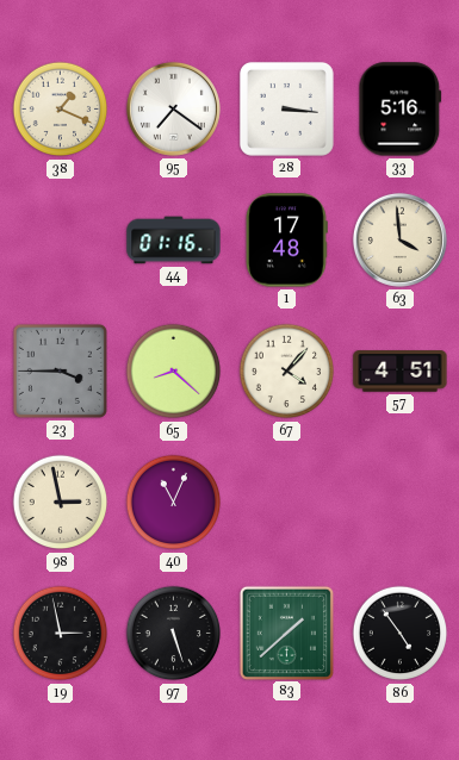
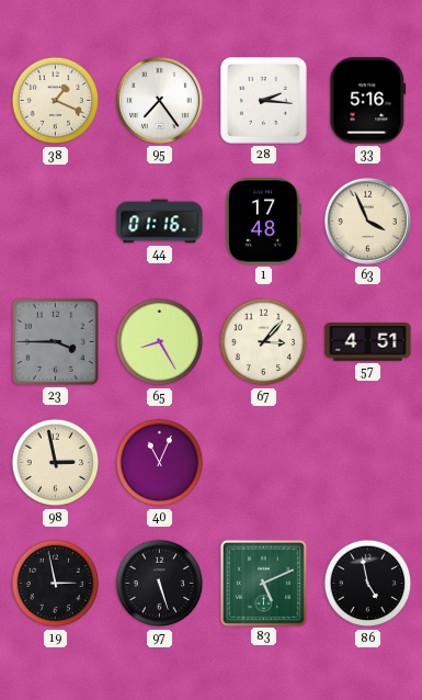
95: 7:21 -> 7:24 (159, 100)
28: 3:16 -> 2:16 (263, 100)
63: 3:59 -> 3:56 (367, 221)
65: 8:22 -> 8:25 (160, 342)
67: 4:07 -> 3:07 (264, 342)
83: 1:38 -> 5:11 (263, 583)
86: 4:54 -> 4:58 (368, 584)
